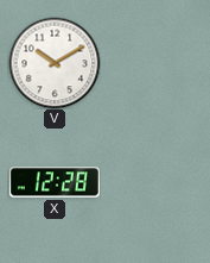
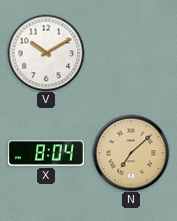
X: 12:28 -> 8:04 (46, 153)
N: none -> 7:08 (131, 153)
